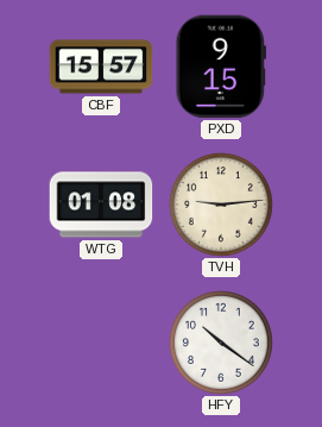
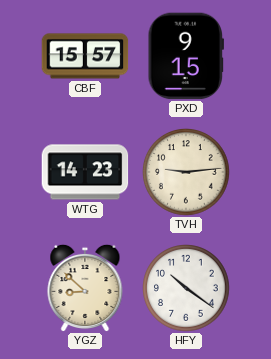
WTG: 01:08 -> 14:23 (85, 172)
YGZ: none -> 8:52 (85, 288)
